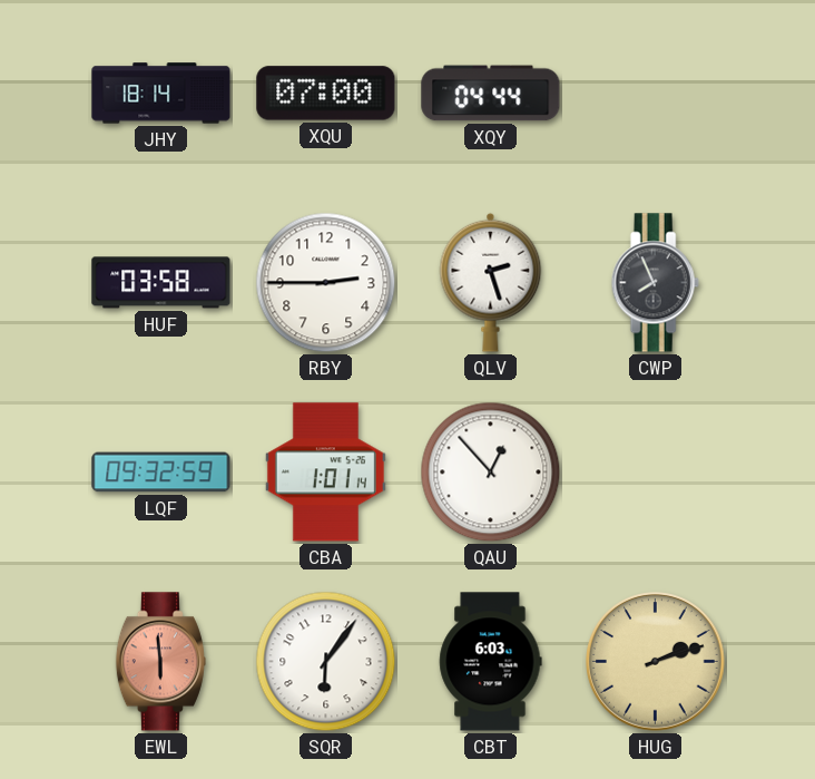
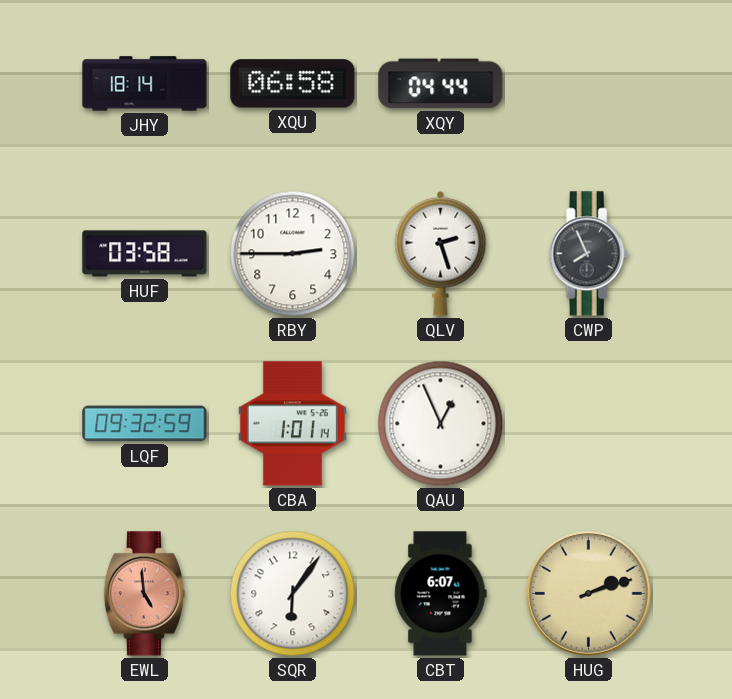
XQU: 07:00 -> 06:58 (293, 84)
QAU: 12:53 -> 12:56 (441, 424)
EWL: 5:59 -> 4:59 (144, 594)
CBT: 6:03 -> 6:07 (441, 594)
